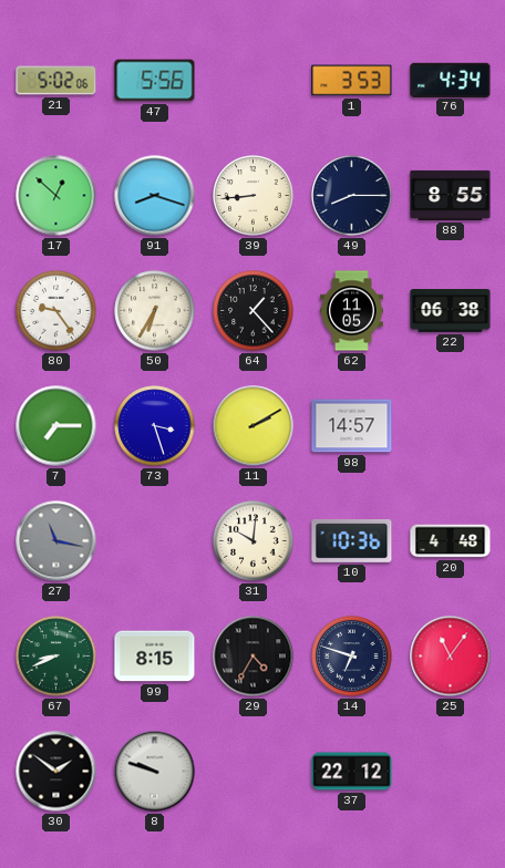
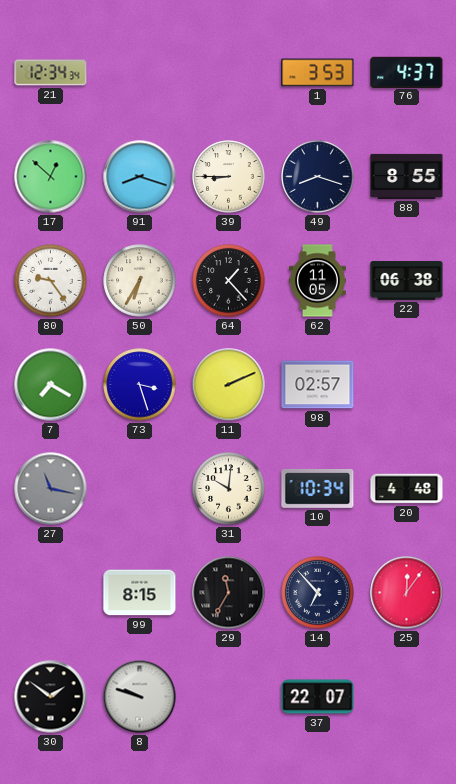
21: 5:02 -> 12:34 (51, 73)
47: 5:56 -> none (155, 81)
76: 4:34 -> 4:37 (407, 72)
39: 8:44 -> 8:45 (229, 177)
49: 8:15 -> 8:18 (318, 177)
7: 7:15 -> 7:20 (51, 385)
11: 2:10 -> 2:11 (229, 385)
98: 14:57 -> 02:57 (318, 385)
10: 10:36 -> 10:34 (318, 488)
67: 8:41 -> none (56, 657)
29: 4:35 -> 11:35 (229, 593)
14: 6:48 -> 6:53 (318, 593)
25: 11:06 -> 12:06 (407, 593)
37: 22:12 -> 22:07 (318, 697)
